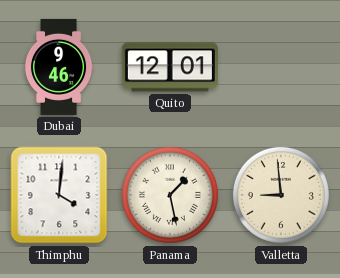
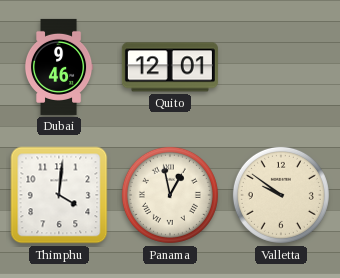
Panama: 1:28 -> 12:58 (170, 195)
Valletta: 8:59 -> 9:51 (281, 195)
